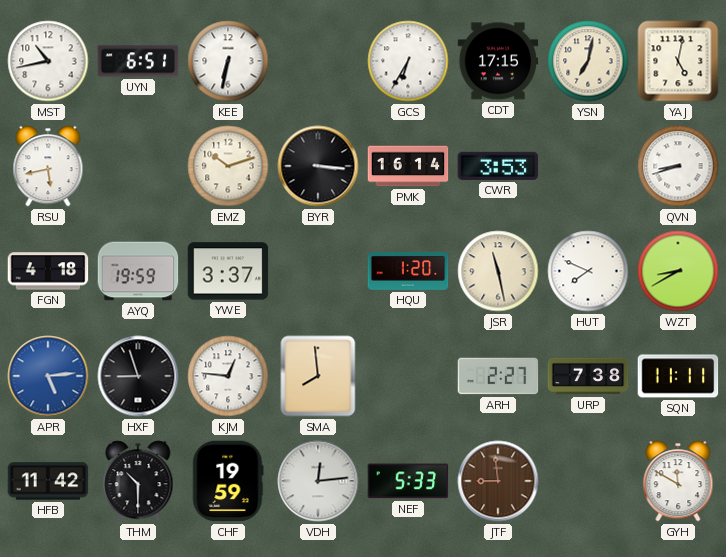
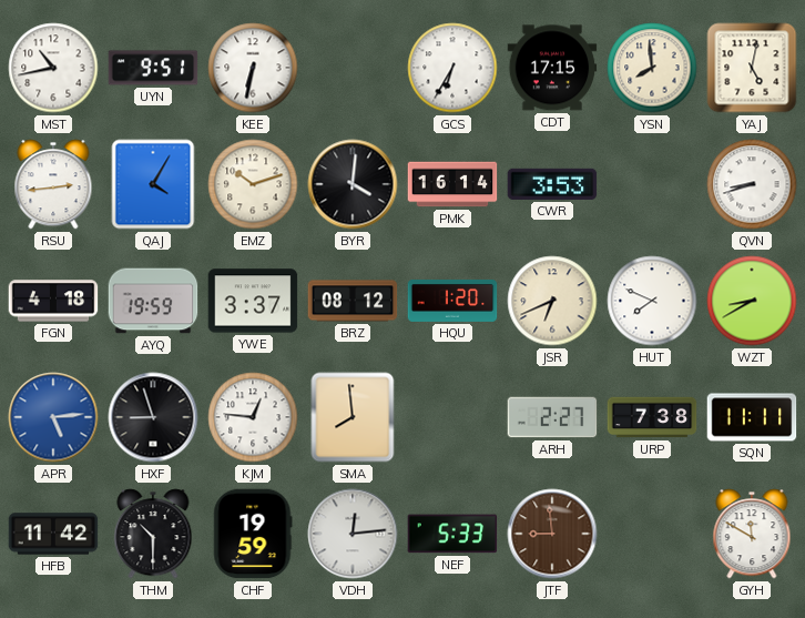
UYN: 6:51 -> 9:51 (153, 68)
YSN: 7:02 -> 7:59 (652, 68)
RSU: 5:43 -> 2:44 (53, 184)
QAJ: none -> 4:05 (153, 184)
BYR: 3:16 -> 4:01 (353, 184)
BRZ: none -> 08:12 (353, 301)
JSR: 11:28 -> 6:41 (552, 301)
